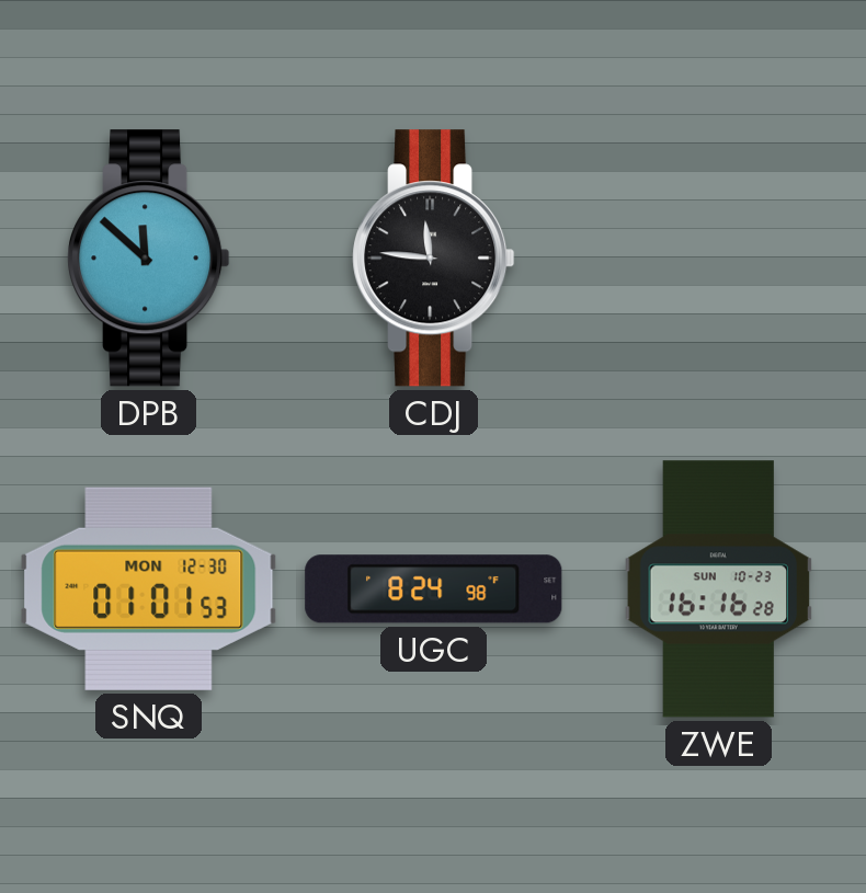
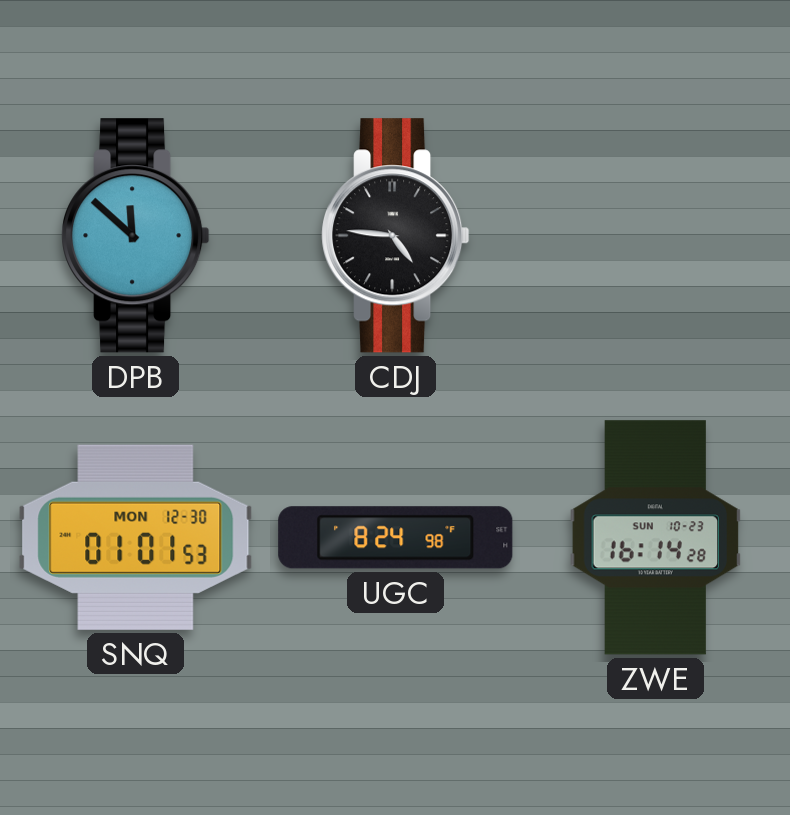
CDJ: 11:46 -> 4:46 (396, 236)
ZWE: 16:16 -> 16:14 (656, 538)
